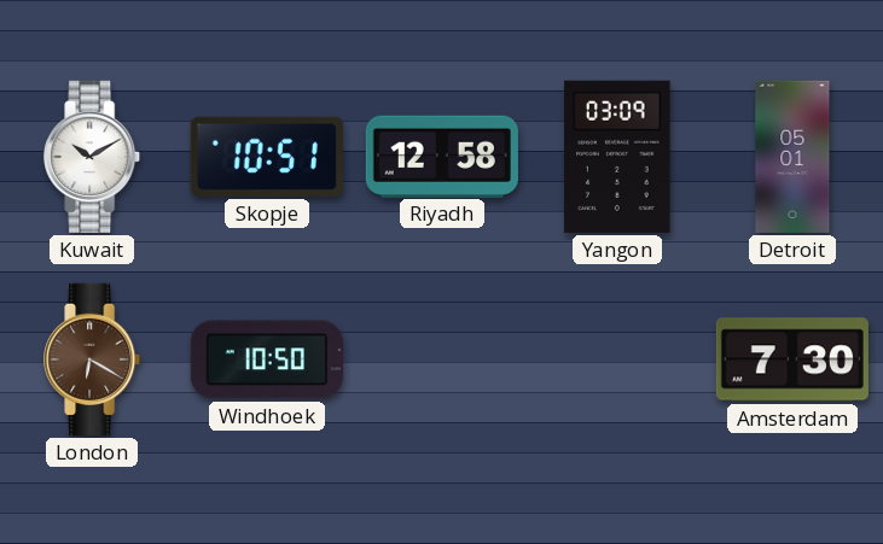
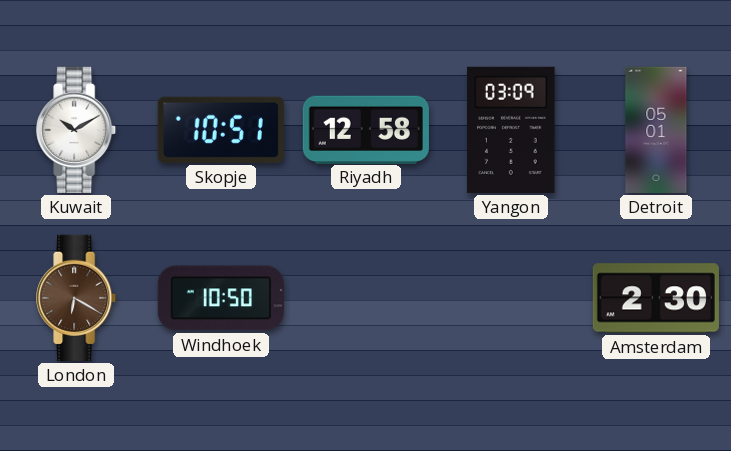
Amsterdam: 7:30 -> 2:30 (656, 298)
